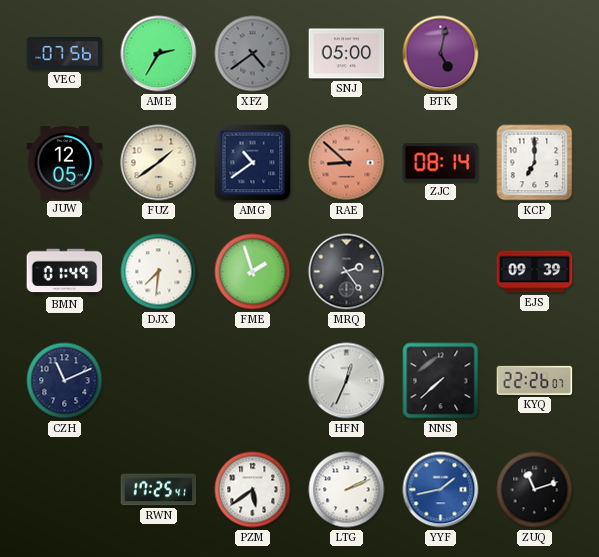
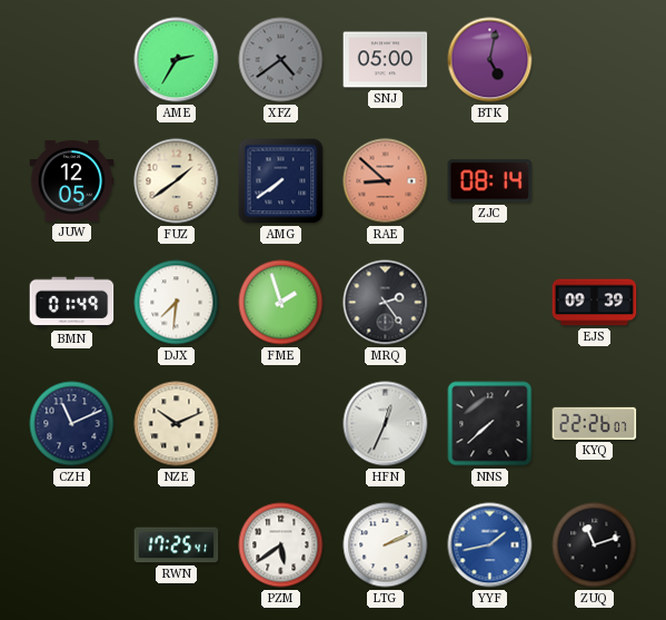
VEC: 07:56 -> none (65, 53)
AMG: 10:39 -> 7:39 (281, 181)
KCP: 7:00 -> none (535, 163)
NZE: none -> 10:11 (177, 424)
